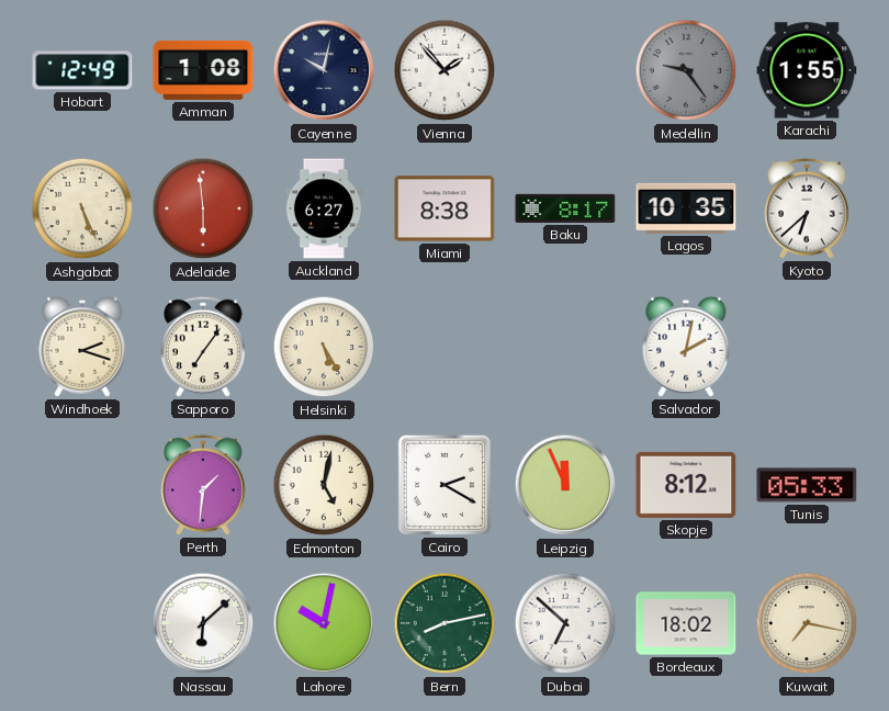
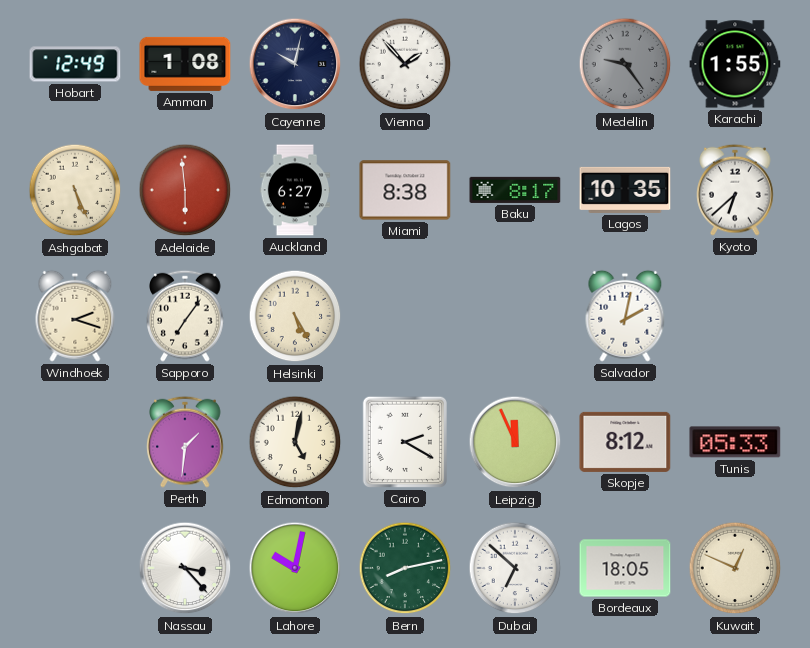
Nassau: 6:08 -> 3:23 (185, 568)
Bordeaux: 18:02 -> 18:05 (625, 568)
Kuwait: 7:17 -> 12:49 (735, 568)
